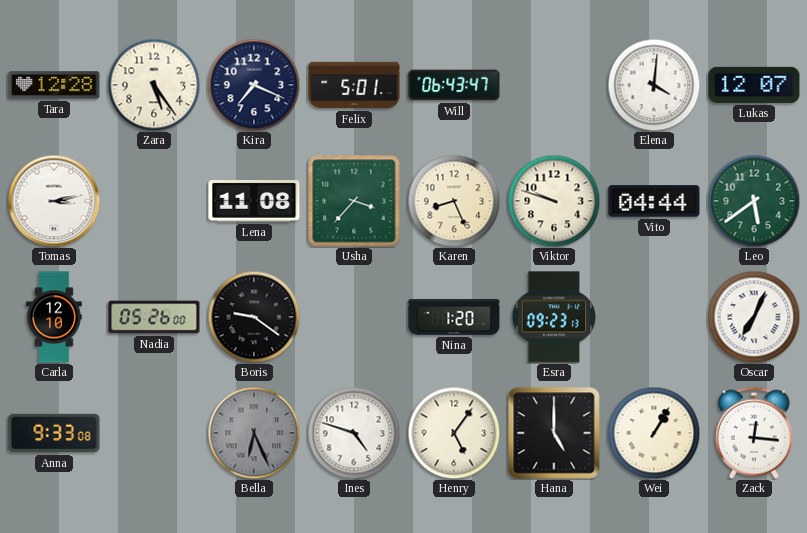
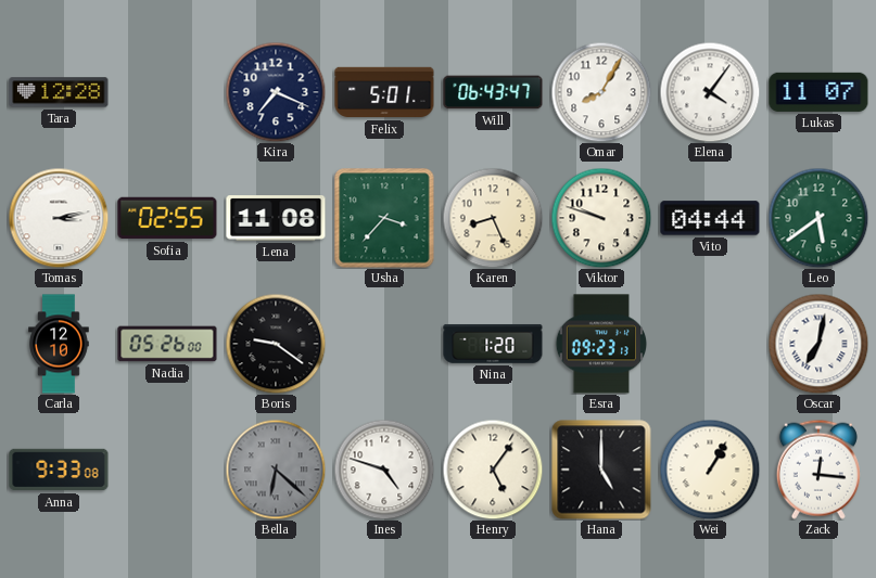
Zara: 5:24 -> none (154, 85)
Omar: none -> 8:05 (601, 92)
Elena: 4:01 -> 4:06 (710, 92)
Lukas: 12:07 -> 11:07 (818, 92)
Sofia: none -> 02:55 (167, 218)
Oscar: 7:04 -> 7:02 (818, 344)
Bella: 6:26 -> 6:22 (276, 470)
